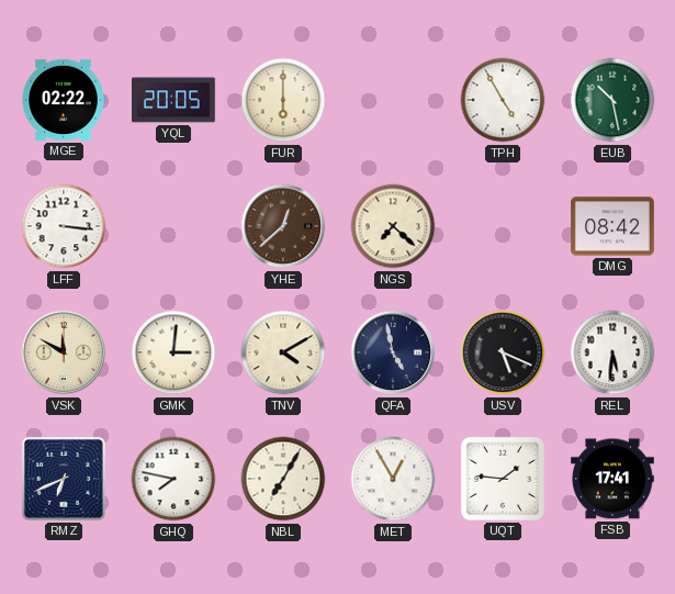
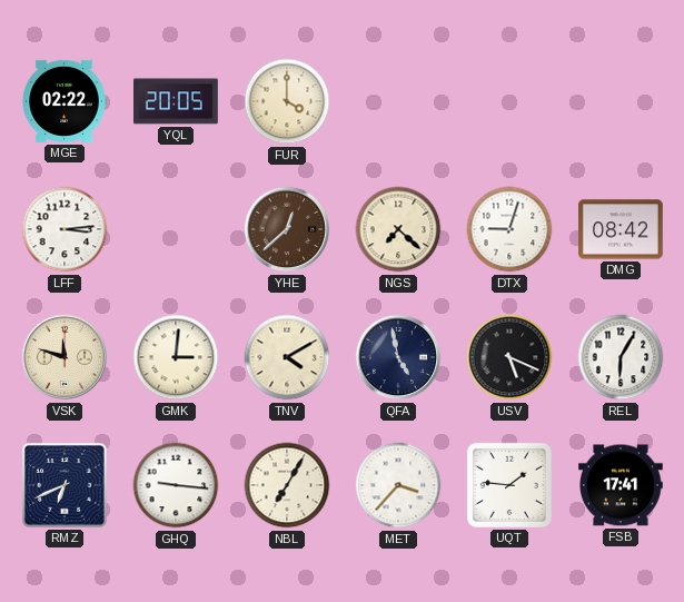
FUR: 6:00 -> 4:00 (287, 101)
TPH: 4:55 -> none (503, 100)
EUB: 10:28 -> none (612, 100)
LFF: 3:16 -> 3:14 (65, 229)
DTX: none -> 9:03 (509, 229)
VSK: 11:50 -> 11:48 (65, 357)
REL: 5:31 -> 6:05 (621, 357)
GHQ: 7:47 -> 9:16 (176, 485)
MET: 12:55 -> 3:37 (398, 485)
